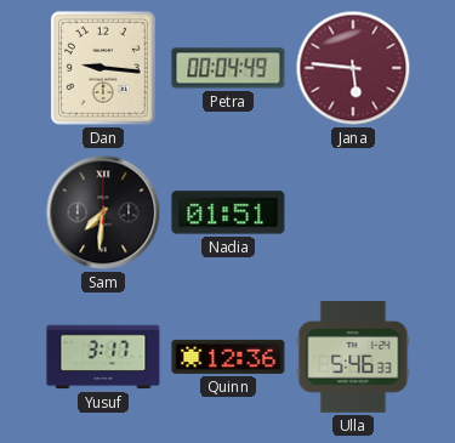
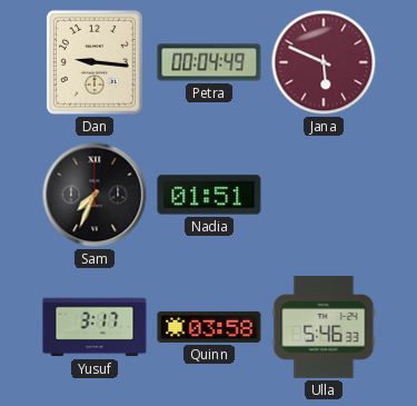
Jana: 5:46 -> 5:49 (324, 62)
Sam: 7:31 -> 7:34 (95, 195)
Quinn: 12:36 -> 03:58 (209, 327)
